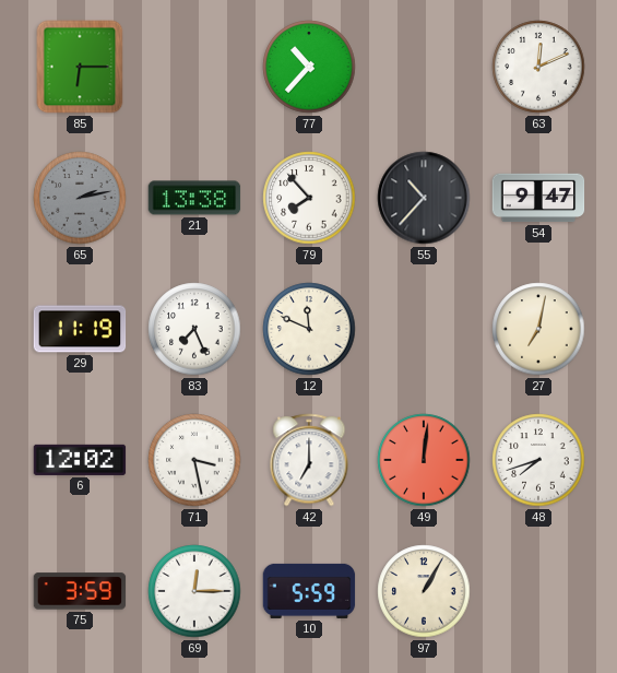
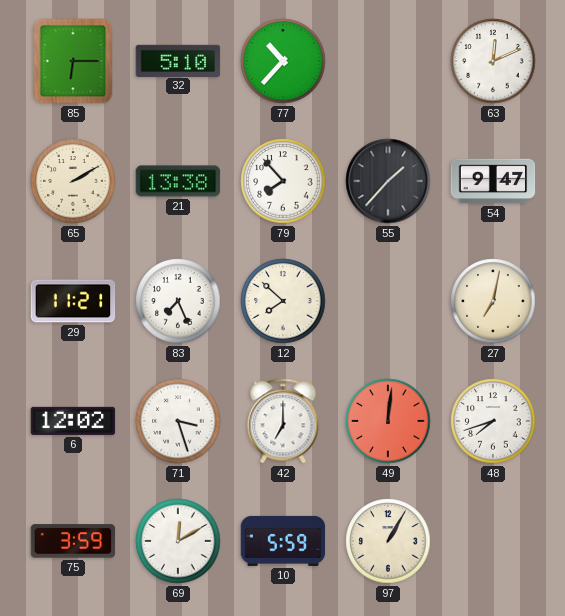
32: none -> 5:10 (178, 60)
65: 2:13 -> 2:10 (73, 181)
65 dial: grey -> cream (73, 181)
55: 10:37 -> 1:37 (388, 181)
29: 11:19 -> 11:21 (73, 301)
12: 11:49 -> 7:52 (283, 301)
71: 3:28 -> 3:27 (178, 421)
69: 12:15 -> 12:10 (178, 541)
